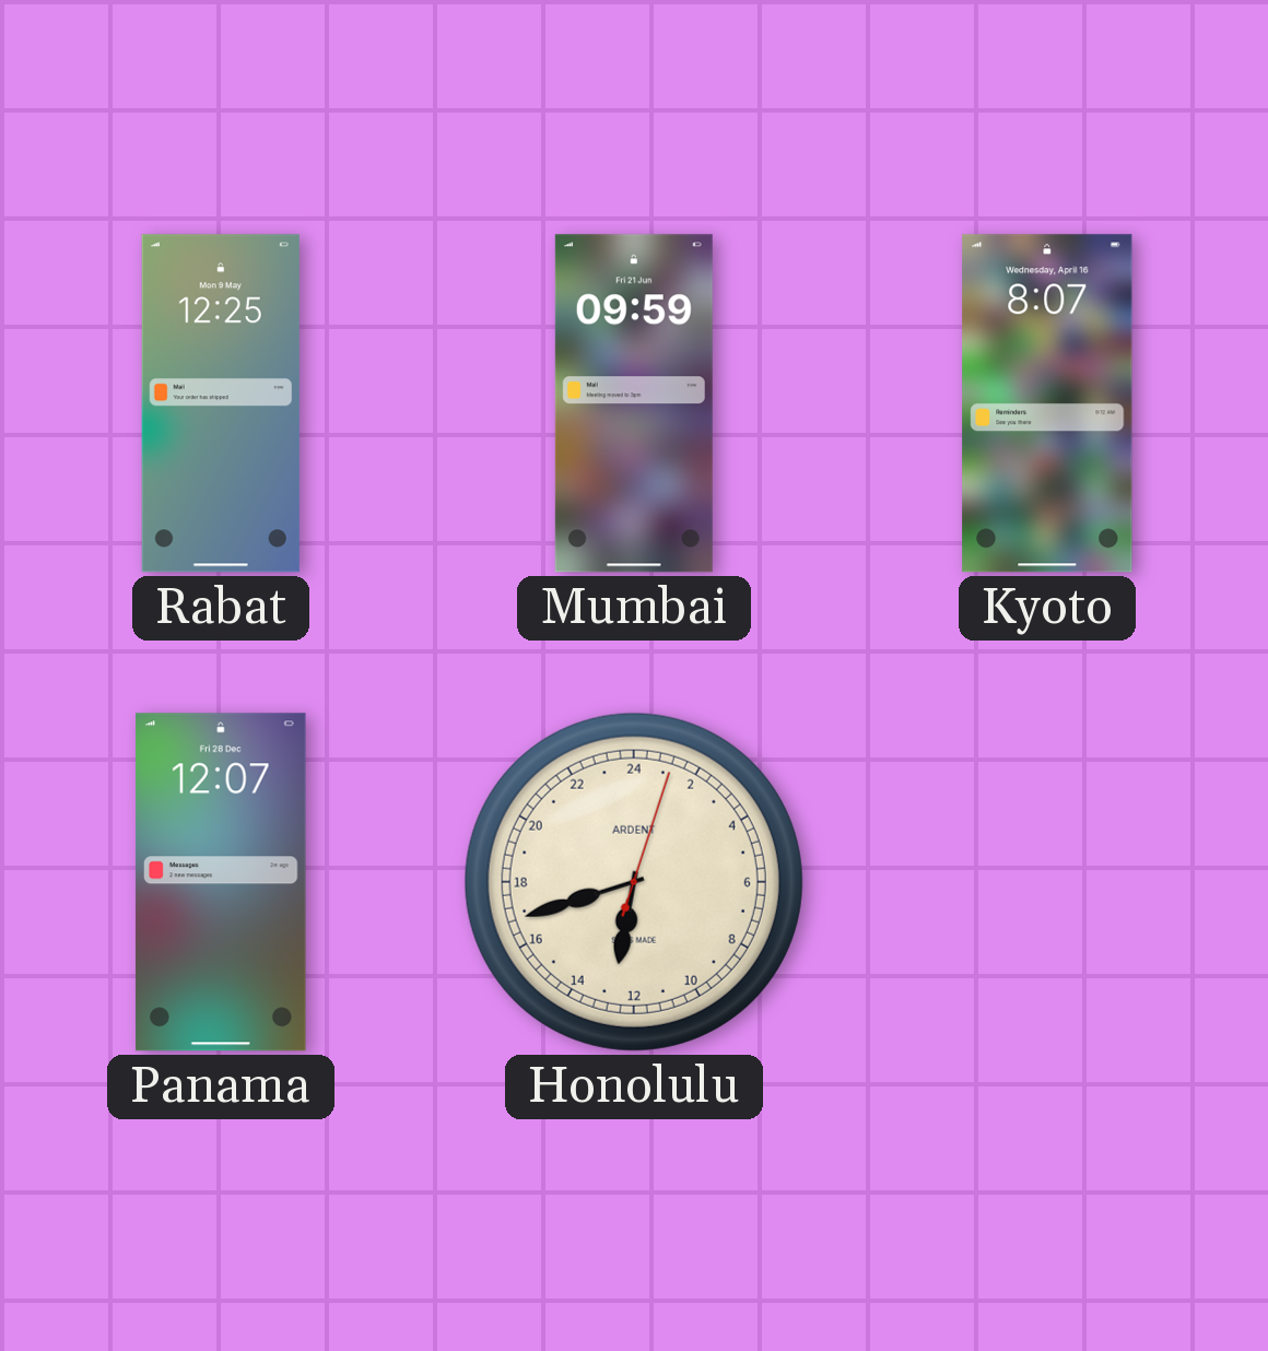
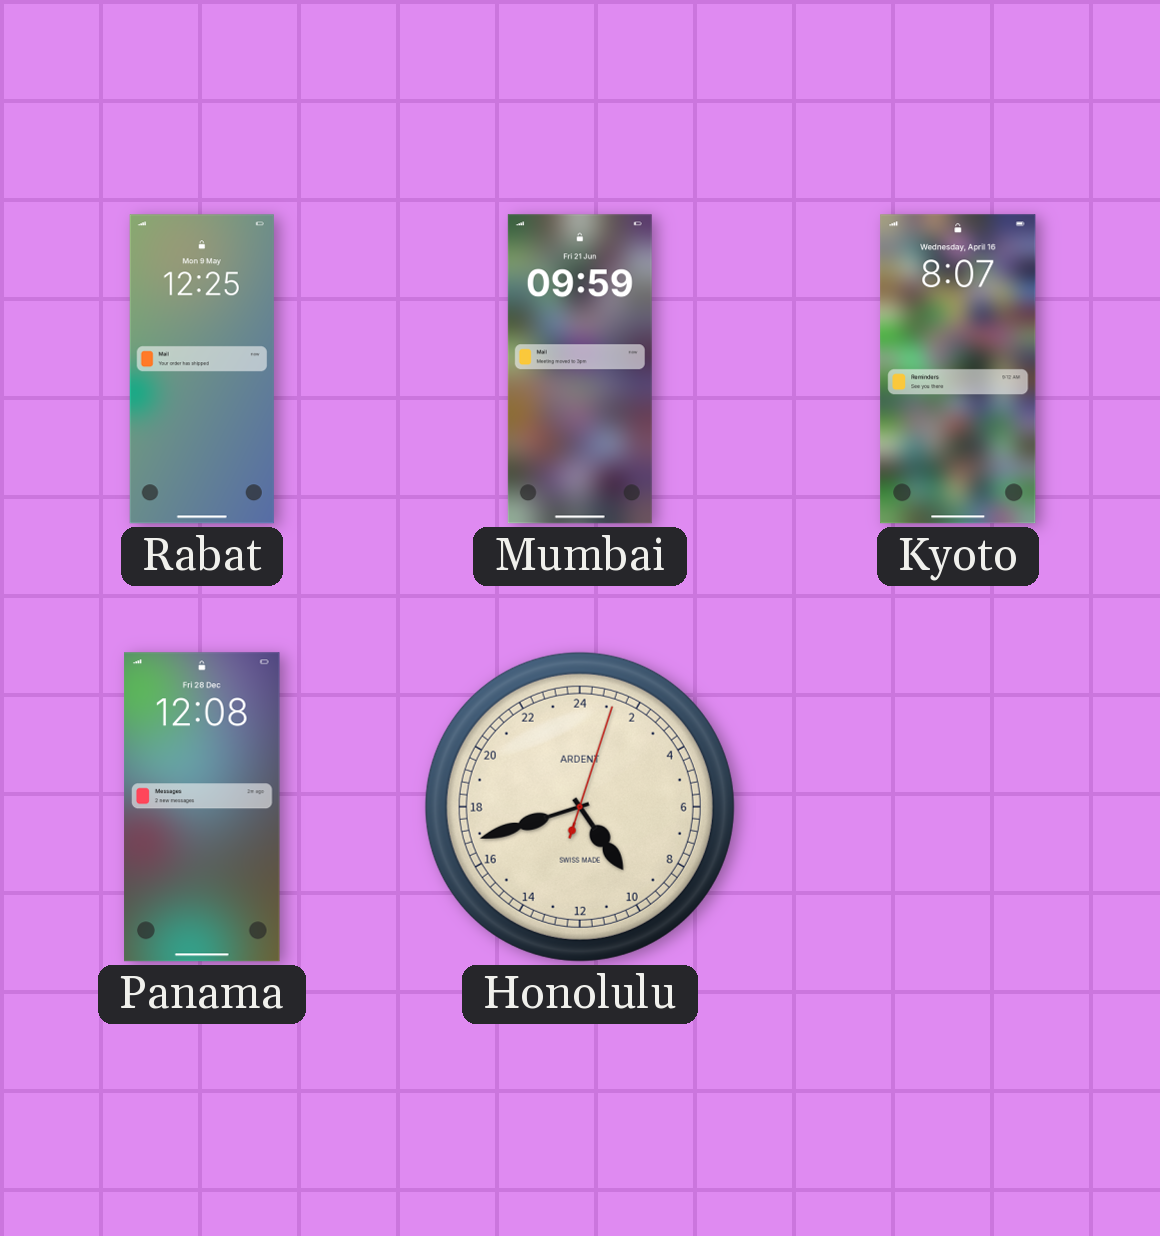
Panama: 12:07 -> 12:08 (203, 807)
Honolulu: 12:42 -> 9:42 (580, 807)
